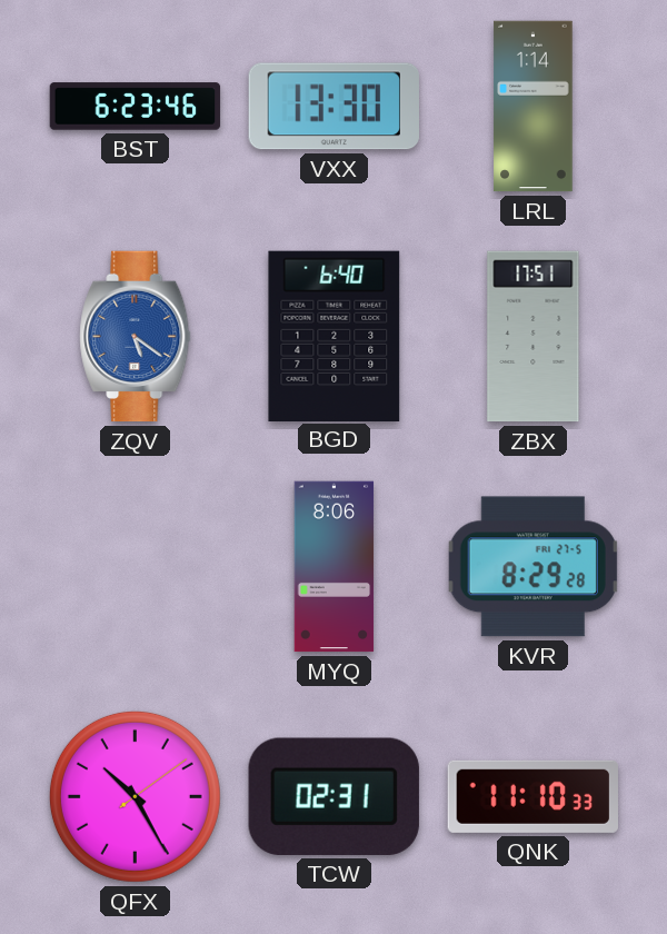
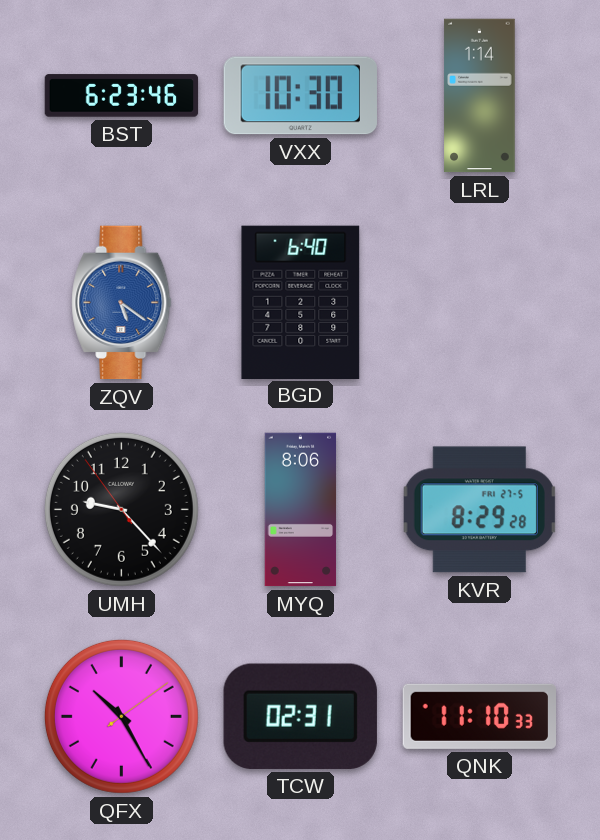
VXX: 13:30 -> 10:30 (300, 96)
ZBX: 17:51 -> none (534, 337)
UMH: none -> 9:22 (121, 509)
